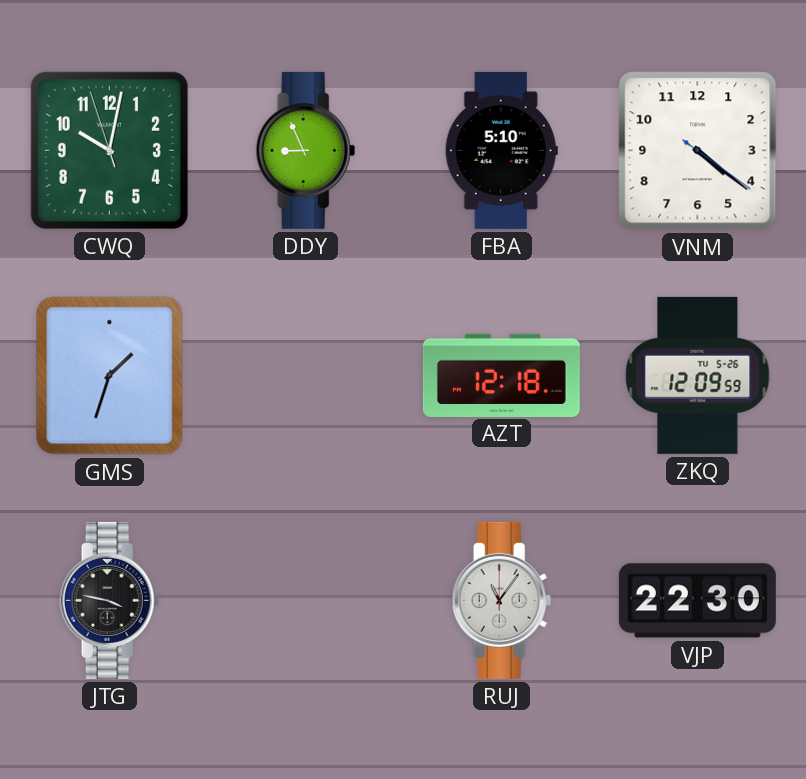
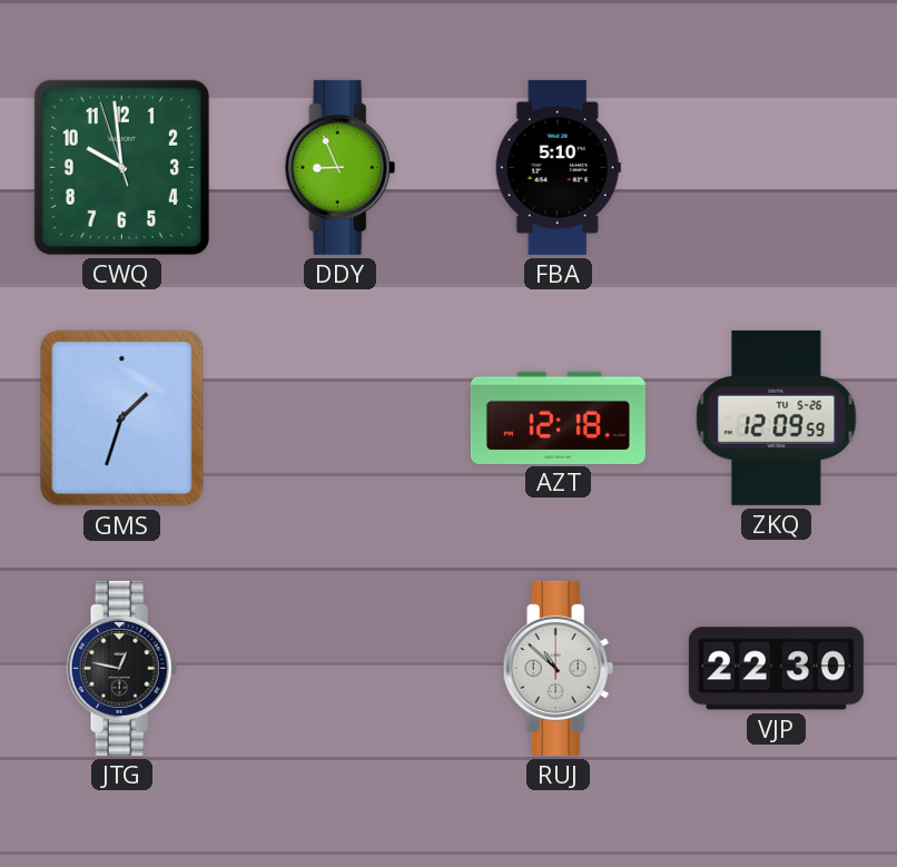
CWQ: 10:01 -> 9:58 (121, 167)
VNM: 4:21 -> none (698, 151)
JTG: 3:47 -> 12:47 (122, 668)
RUJ: 11:06 -> 10:52 (559, 668)
